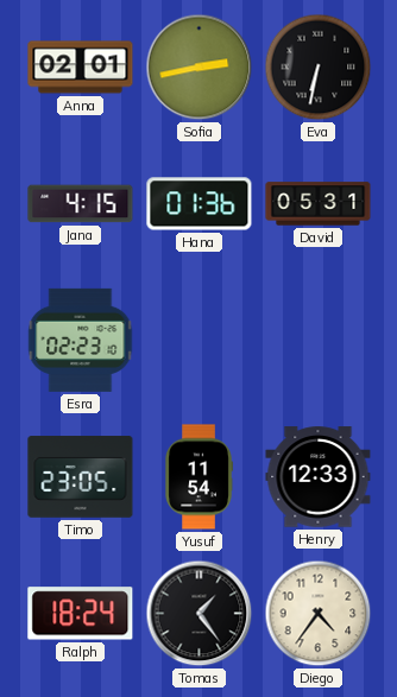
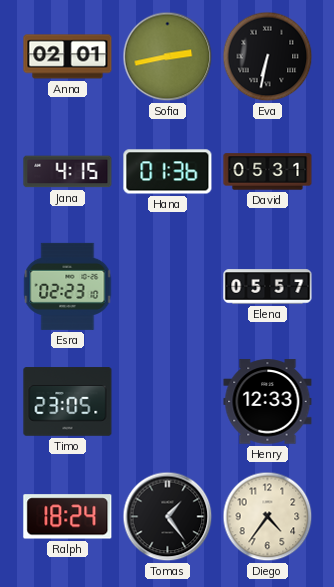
Elena: none -> 05:57 (268, 287)
Yusuf: 11:54 -> none (198, 477)
